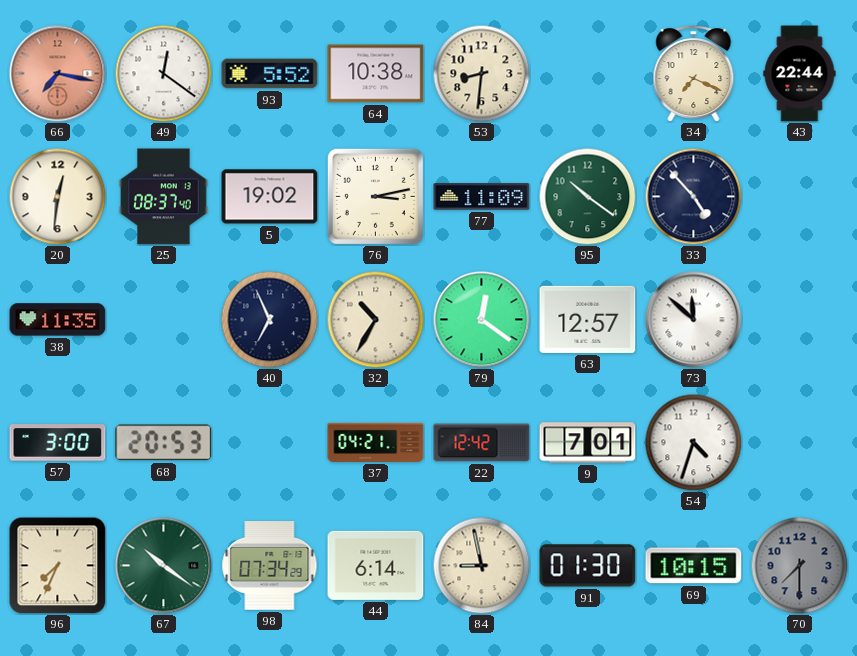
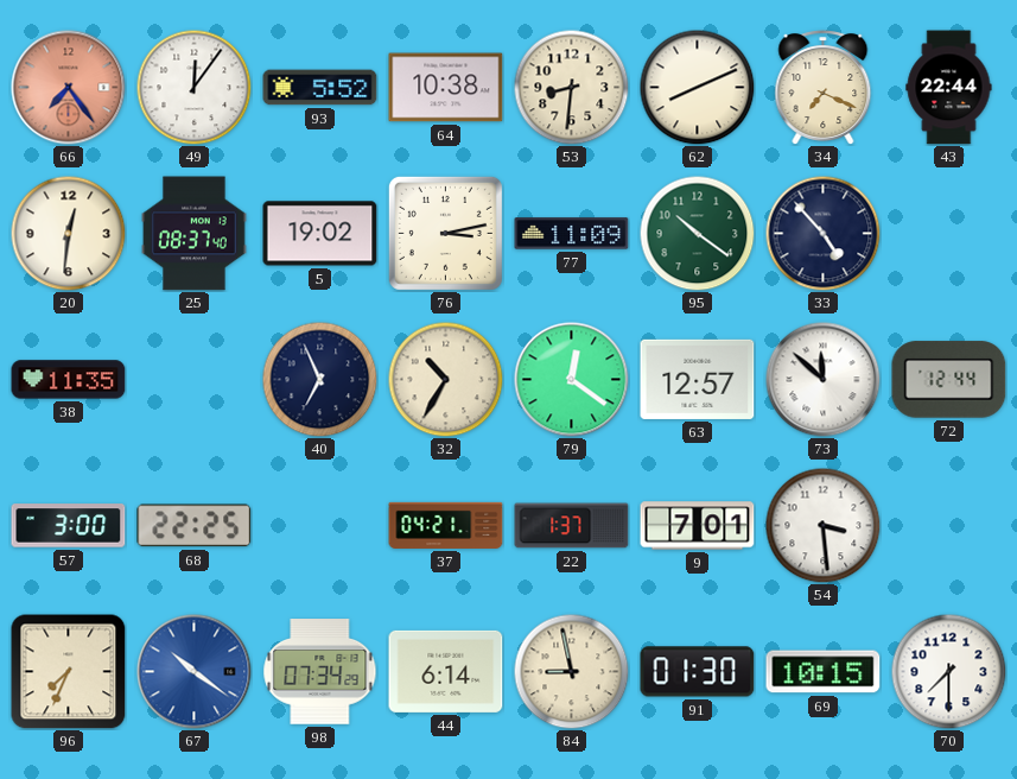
66: 7:17 -> 7:24 (69, 88)
49: 12:21 -> 12:06 (193, 87)
62: none -> 8:11 (697, 87)
72: none -> 12:44 (949, 380)
68: 20:53 -> 22:25 (195, 526)
22: 12:42 -> 1:37 (572, 526)
54: 4:33 -> 3:29 (822, 525)
67 dial: green -> blue (195, 672)
70 dial: grey -> white (948, 671)
